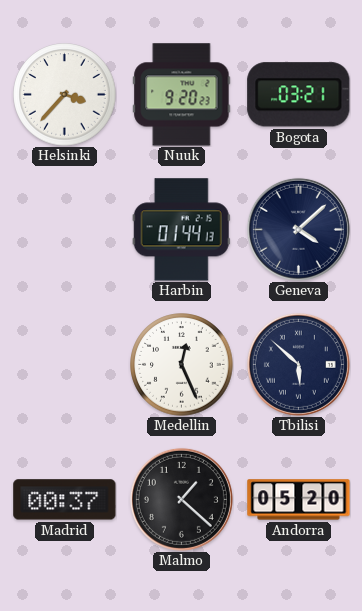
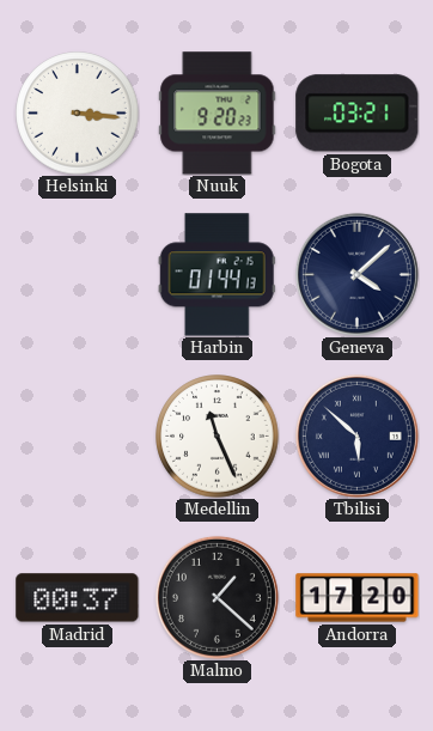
Helsinki: 3:37 -> 3:16 (78, 114)
Medellin: 12:26 -> 11:26 (218, 437)
Andorra: 05:20 -> 17:20 (358, 598)
